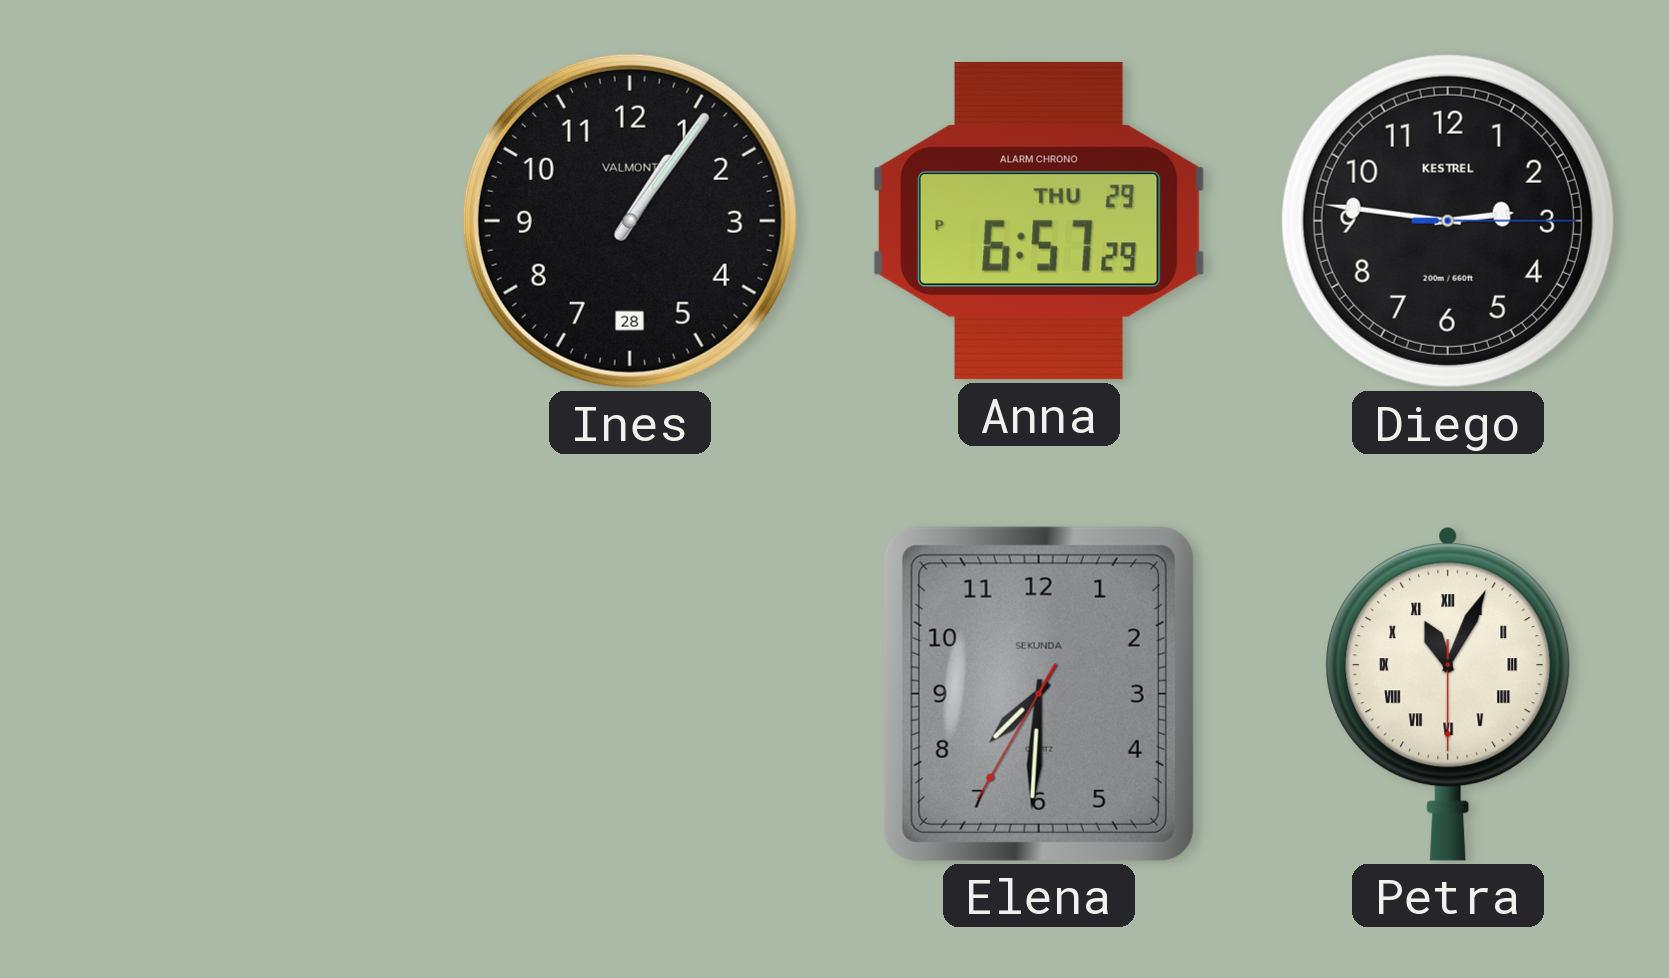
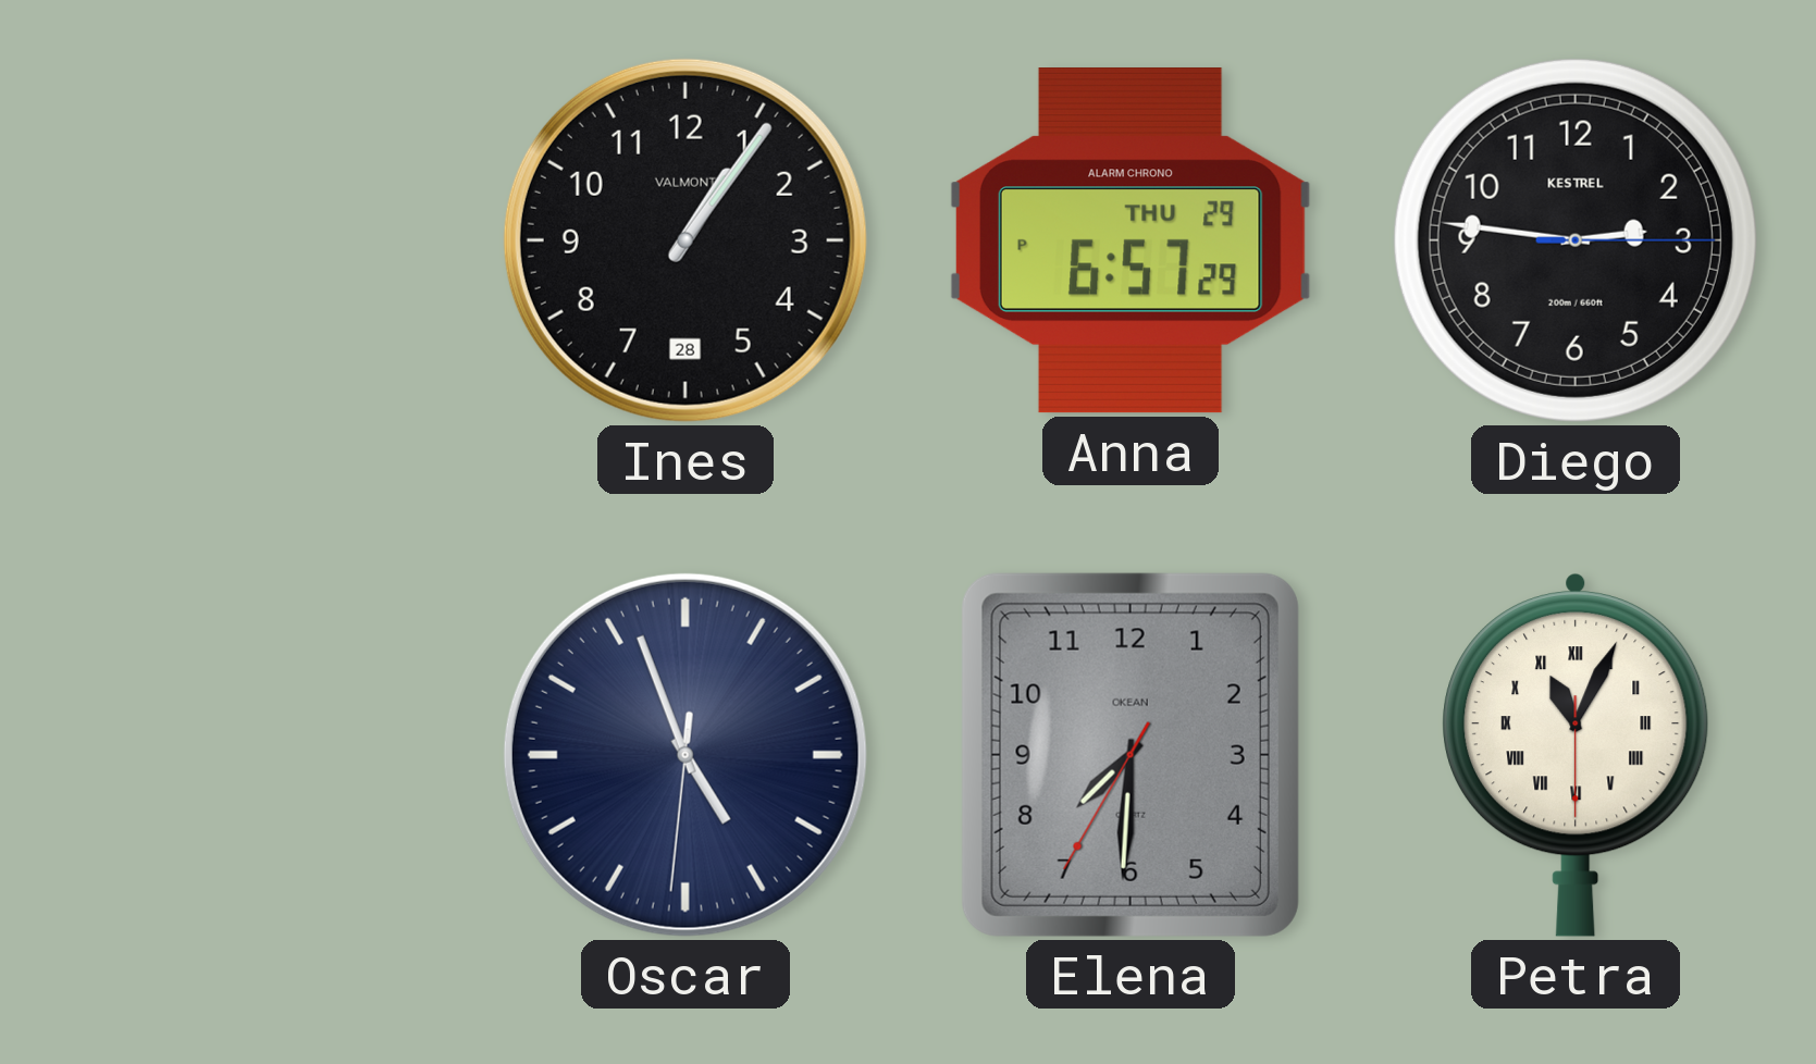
Oscar: none -> 4:56 (685, 755)
Elena brand: SEKUNDA -> OKEAN (1131, 755)
